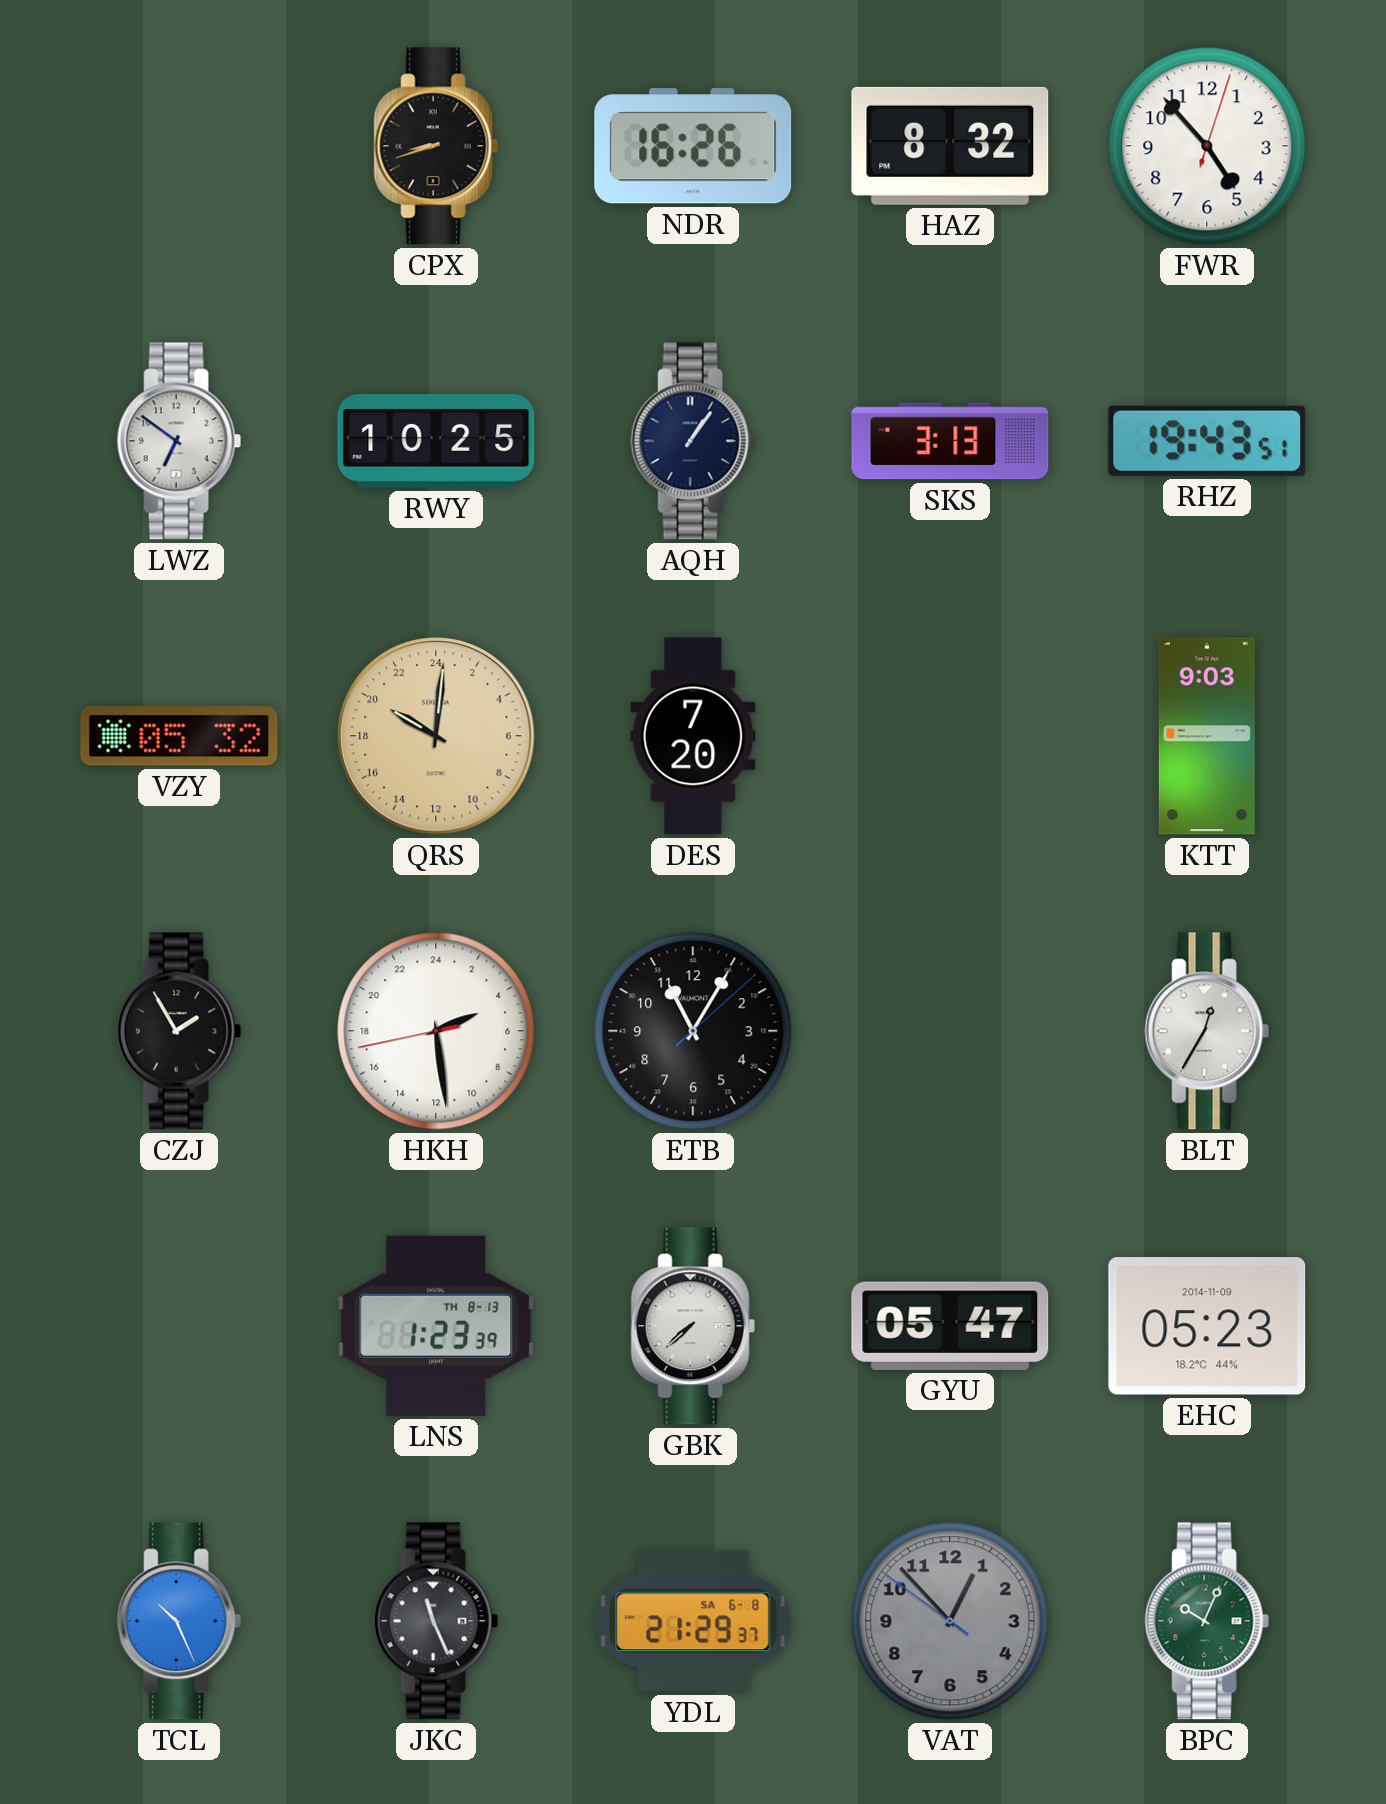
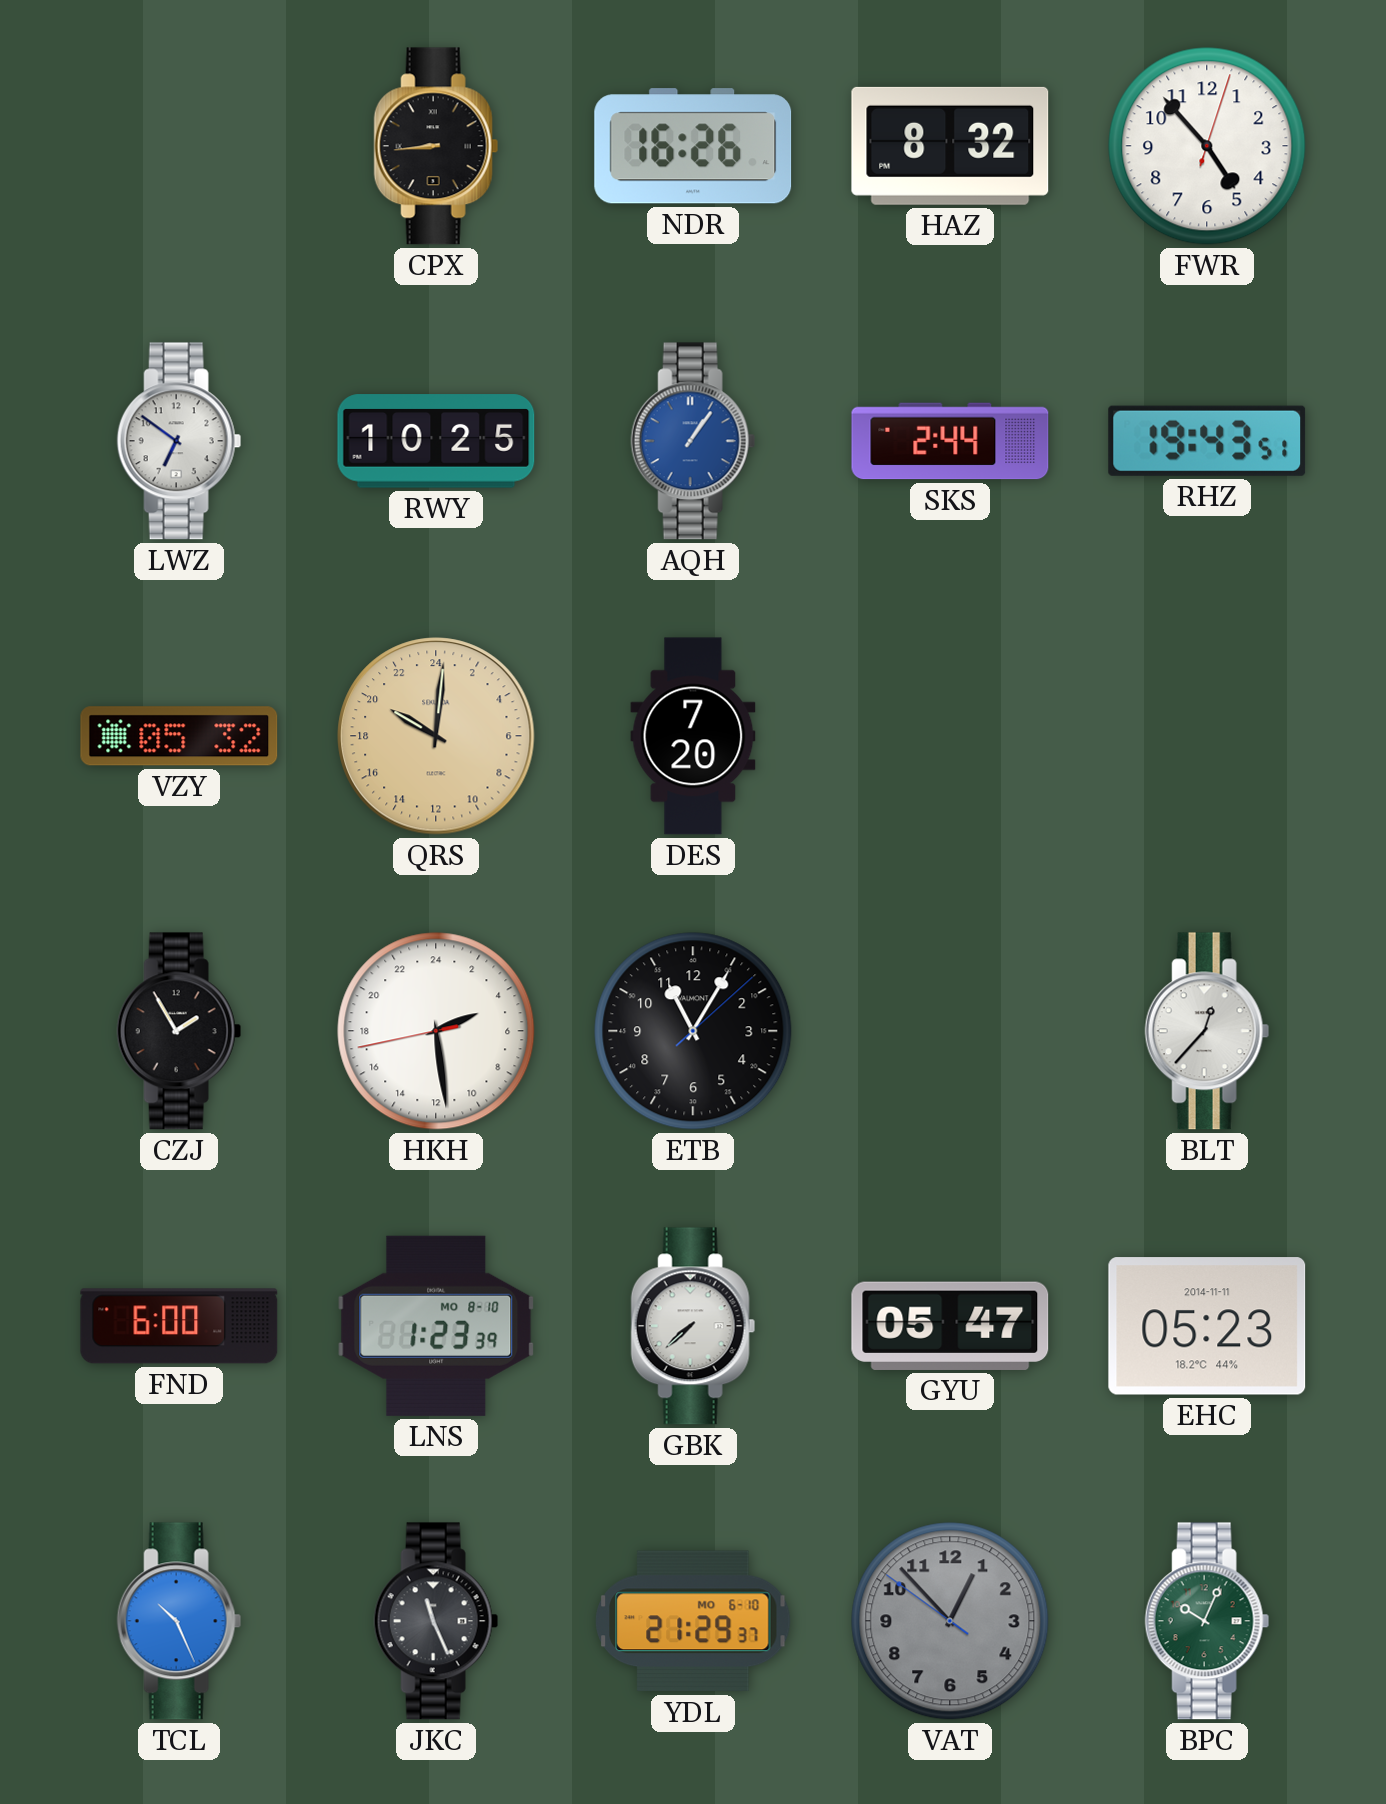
CPX: 8:42 -> 8:44 (436, 146)
AQH dial: navy -> blue (693, 441)
SKS: 3:13 -> 2:44 (950, 441)
KTT: 9:03 -> none (1207, 736)
BLT: 12:35 -> 12:37 (1207, 1031)
FND: none -> 6:00 (179, 1326)
LNS date: TH 8-13 -> MO 8-10 (436, 1326)
EHC date: 2014-11-09 -> 2014-11-11 (1207, 1326)
YDL date: SA 6-8 -> MO 6-10 (693, 1621)
